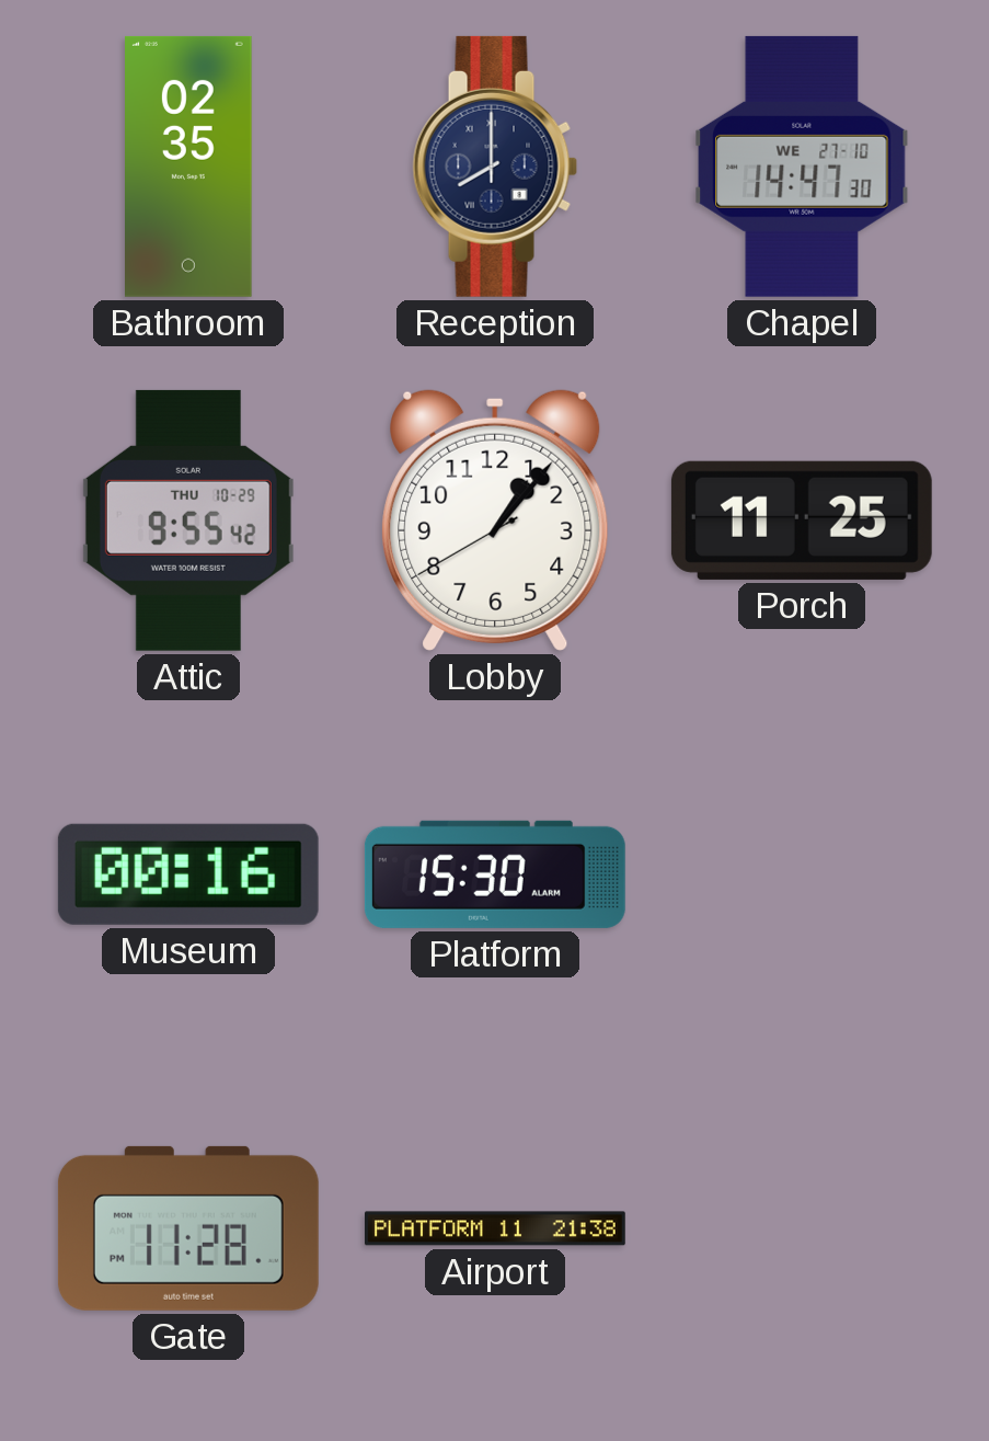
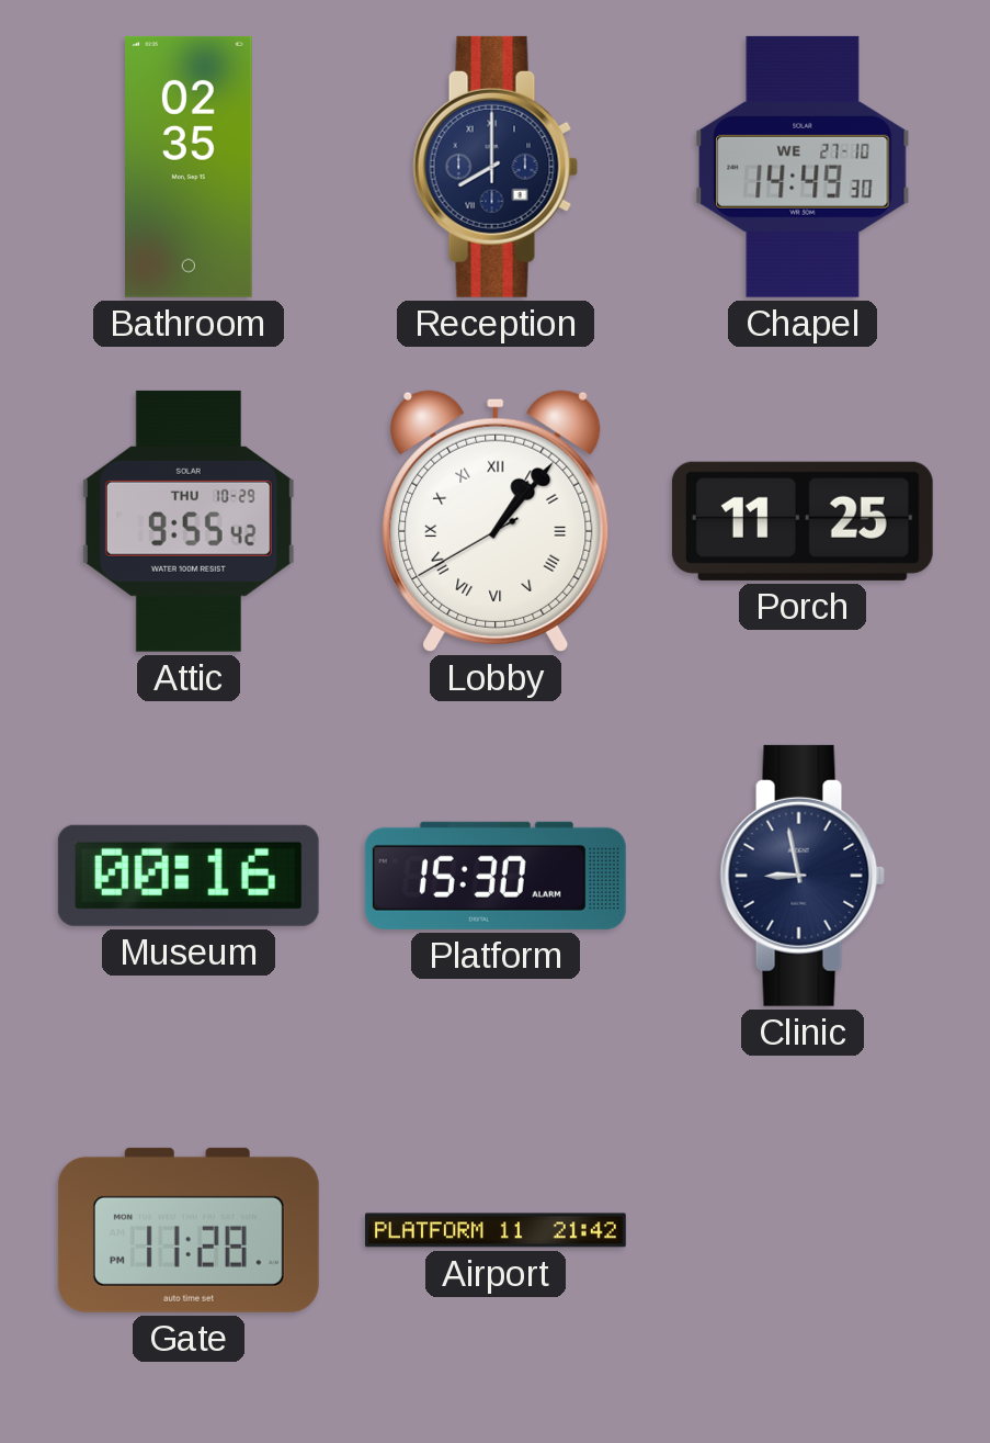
Chapel: 14:47 -> 14:49 (803, 167)
Lobby numerals: Arabic -> Roman (496, 521)
Clinic: none -> 8:58 (803, 876)
Airport: 21:38 -> 21:42 (496, 1230)
